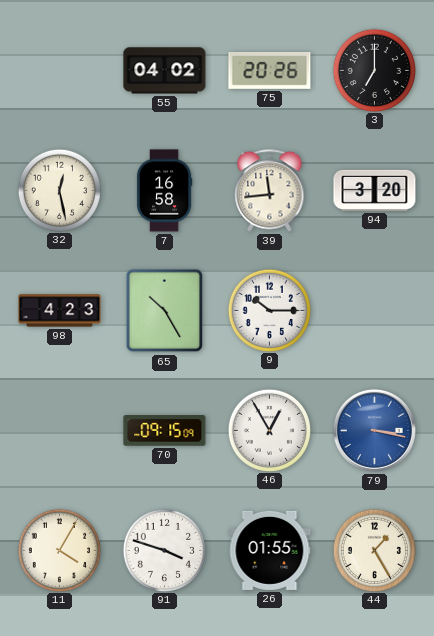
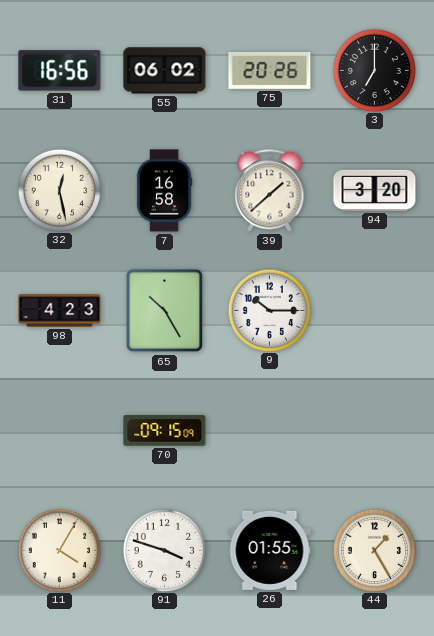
31: none -> 16:56 (60, 71)
55: 04:02 -> 06:02 (165, 71)
39: 11:44 -> 1:38 (270, 191)
46: 12:55 -> none (269, 430)
79: 3:17 -> none (374, 430)
